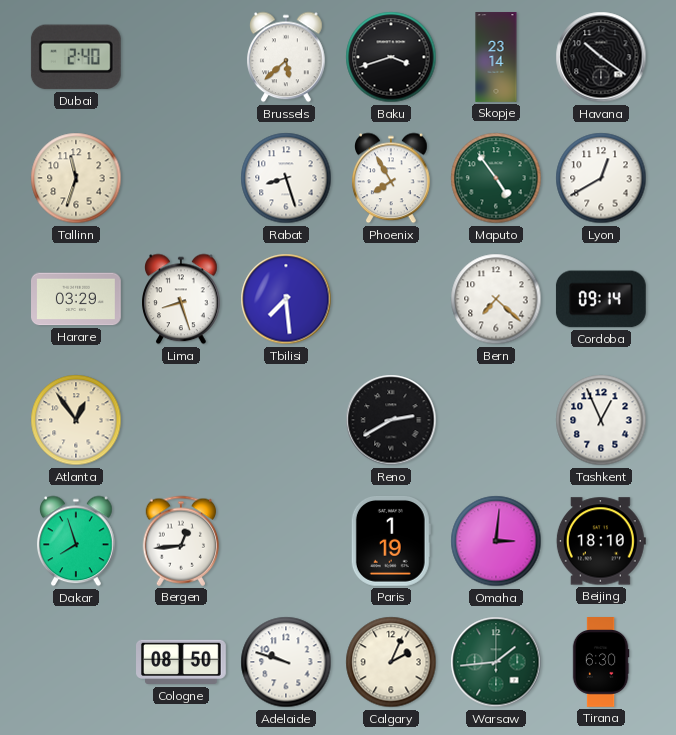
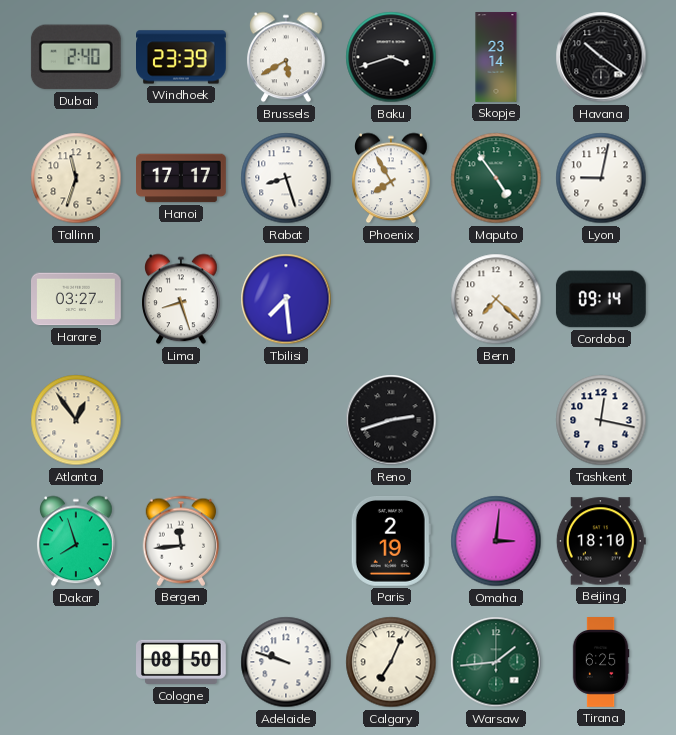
Windhoek: none -> 23:39 (182, 57)
Brussels: 5:38 -> 5:40 (287, 57)
Hanoi: none -> 17:17 (182, 178)
Lyon: 12:40 -> 9:02 (601, 178)
Harare: 03:29 -> 03:27 (77, 299)
Reno: 2:40 -> 2:42 (391, 420)
Tashkent: 12:56 -> 12:17 (601, 420)
Bergen: 12:44 -> 11:44 (181, 541)
Paris: 1:19 -> 2:19 (391, 541)
Calgary: 2:04 -> 7:04 (391, 662)
Tirana: 6:30 -> 6:25 (601, 663)
